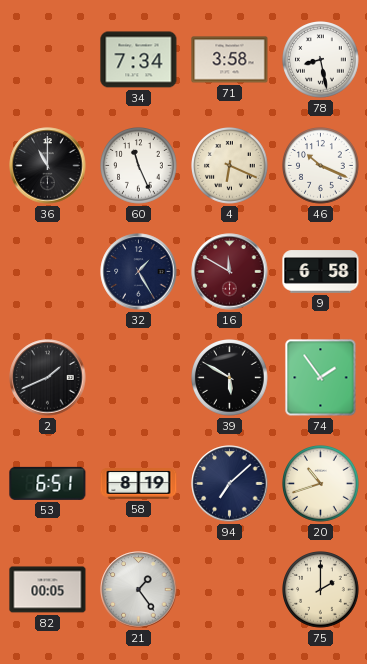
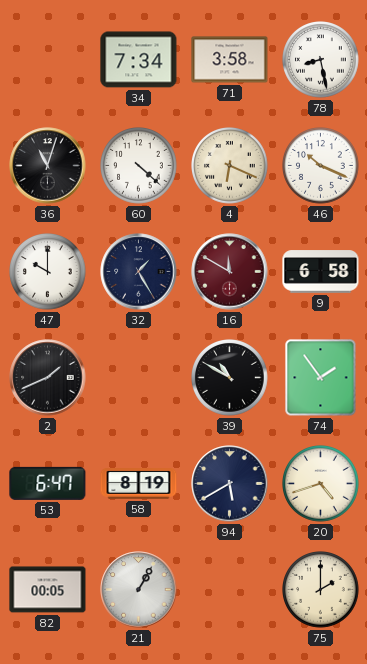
36: 11:00 -> 11:03 (48, 166)
60: 11:26 -> 4:22 (139, 166)
47: none -> 10:00 (48, 272)
39: 5:50 -> 10:50 (230, 378)
53: 6:51 -> 6:47 (48, 483)
94: 7:08 -> 5:40 (230, 484)
20: 10:42 -> 4:42 (321, 484)
21: 1:24 -> 1:05 (139, 590)
